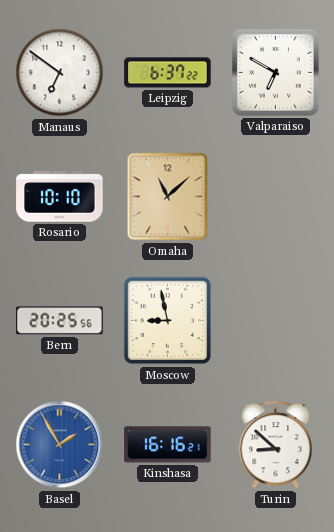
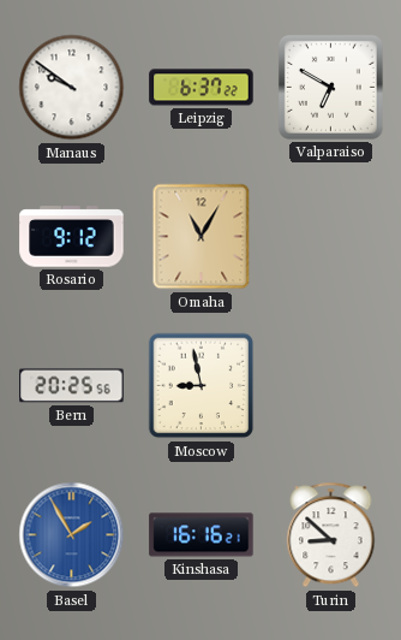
Manaus: 6:51 -> 9:51 (72, 88)
Rosario: 10:10 -> 9:12 (72, 237)
Omaha: 11:08 -> 11:05 (202, 237)
